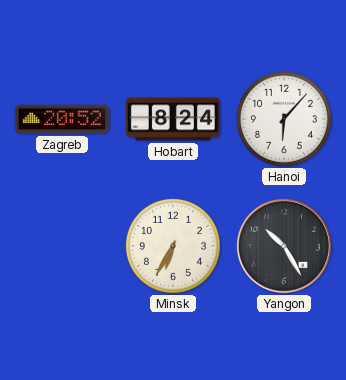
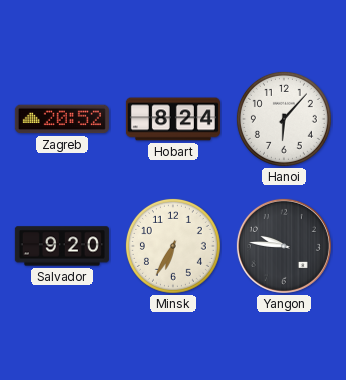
Salvador: none -> 9:20 (62, 246)
Yangon: 10:25 -> 9:46 (284, 246)
